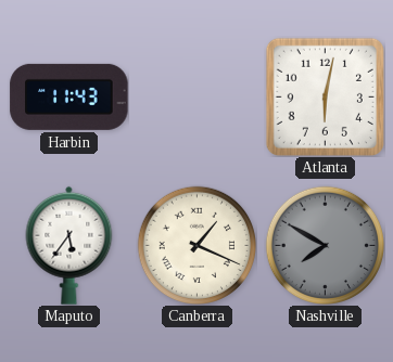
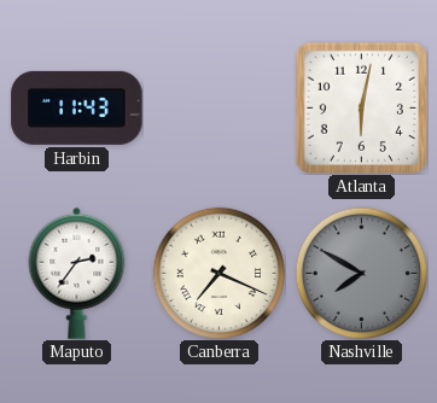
Maputo: 5:36 -> 2:36 (77, 273)
Canberra: 1:19 -> 7:19 (218, 273)
